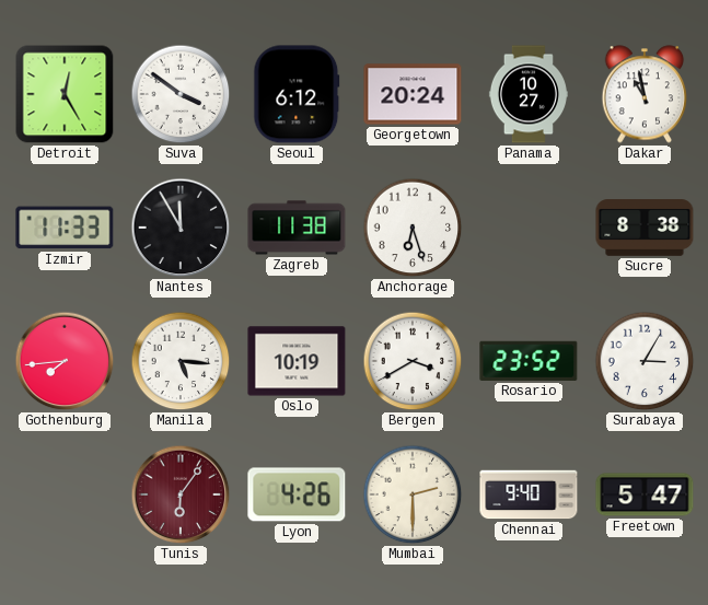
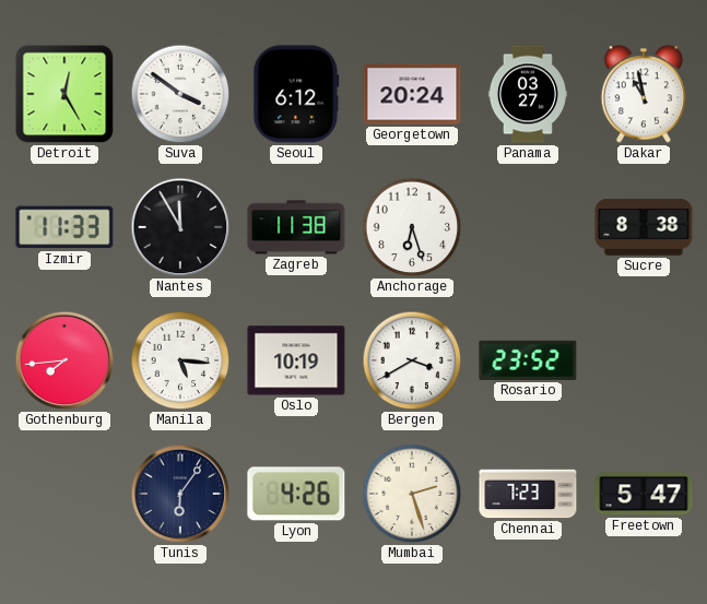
Panama: 10:27 -> 03:27 (528, 94)
Surabaya: 3:05 -> none (645, 361)
Tunis dial: burgundy -> navy (180, 494)
Mumbai: 2:30 -> 2:27 (412, 494)
Chennai: 9:40 -> 7:23 (528, 494)
